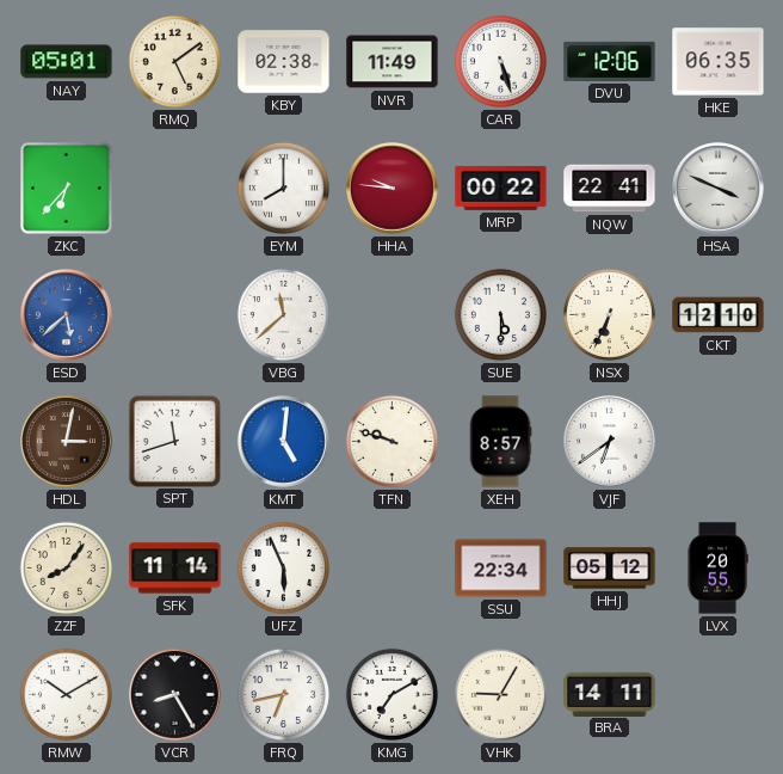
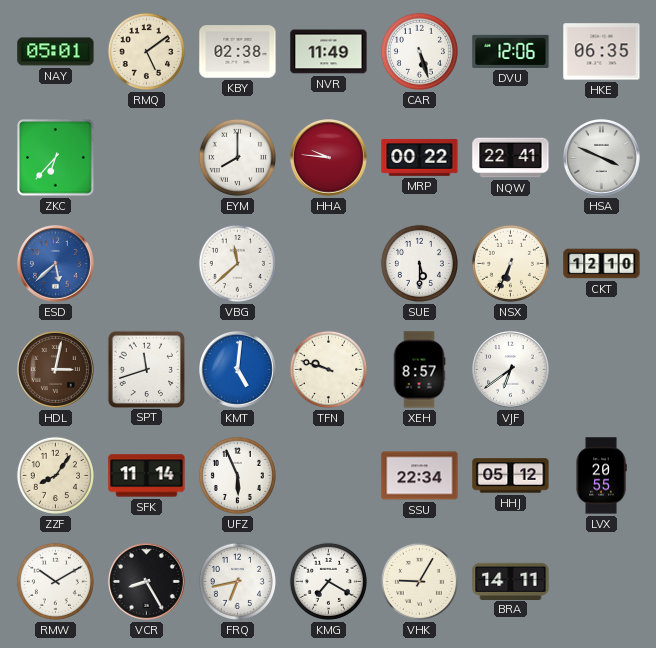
KMG: 7:10 -> 7:20 (328, 581)
